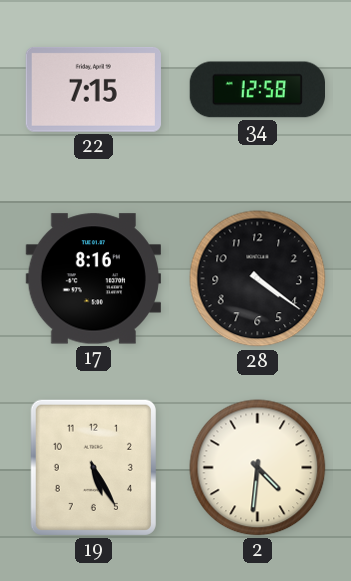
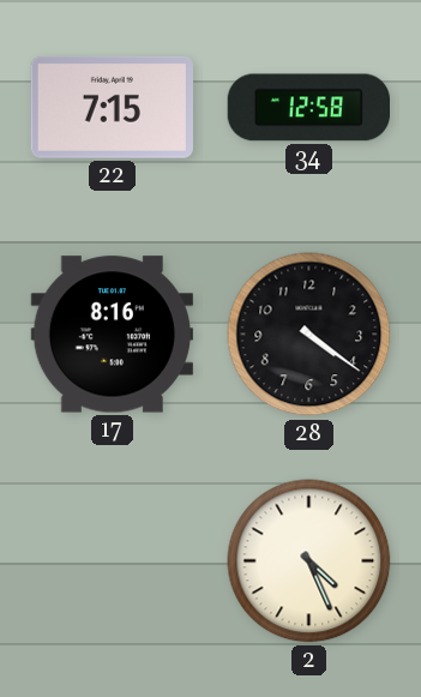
19: 5:25 -> none (93, 467)
2: 4:31 -> 4:26 (309, 561)
